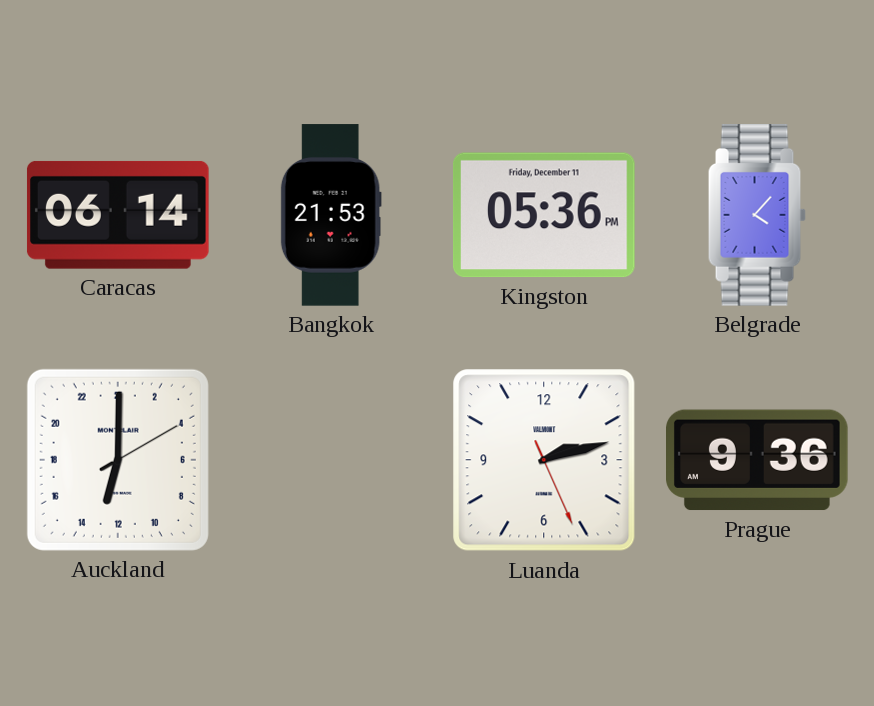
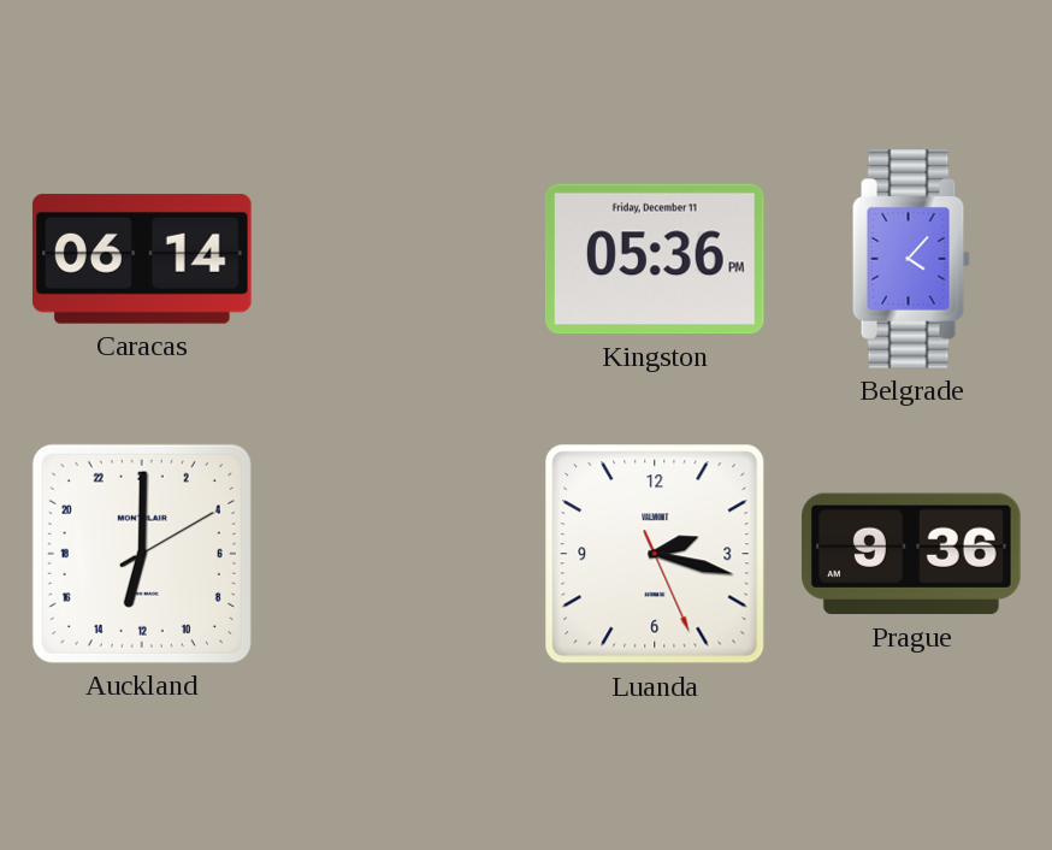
Bangkok: 21:53 -> none (331, 215)
Luanda: 2:12 -> 2:17 (655, 554)
